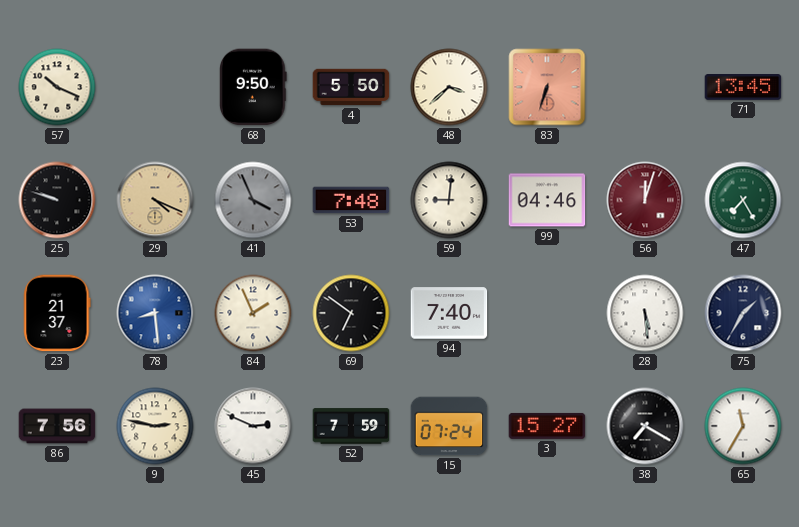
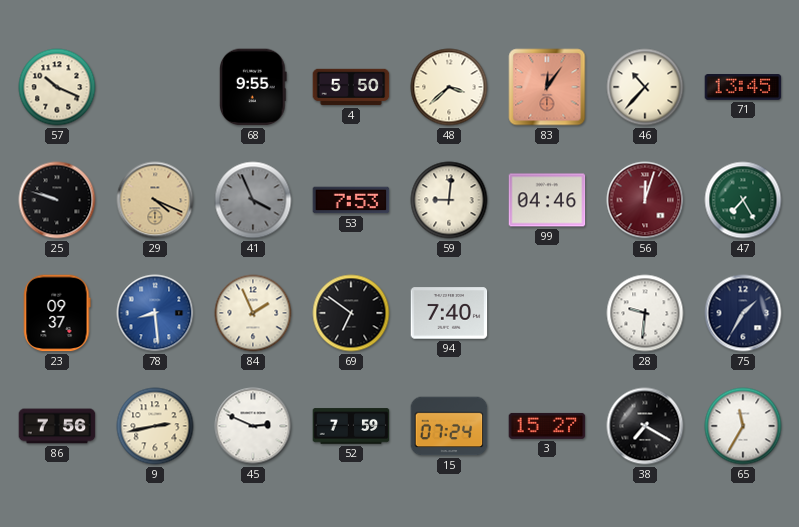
68: 9:50 -> 9:55 (253, 87)
83: 6:33 -> 12:06 (547, 87)
46: none -> 10:37 (645, 87)
53: 7:48 -> 7:53 (351, 200)
23: 21:37 -> 09:37 (57, 313)
28: 5:29 -> 9:31 (645, 313)
9: 2:47 -> 2:43 (155, 426)
